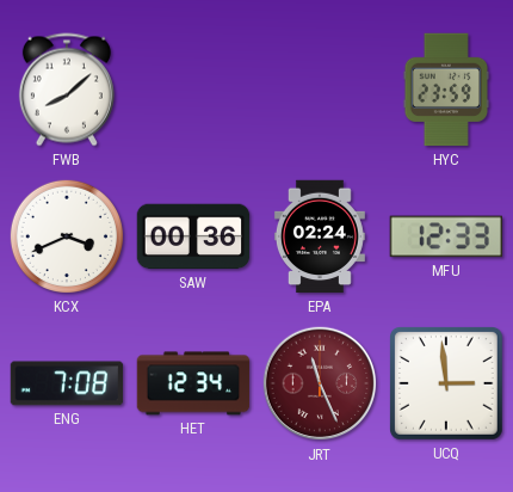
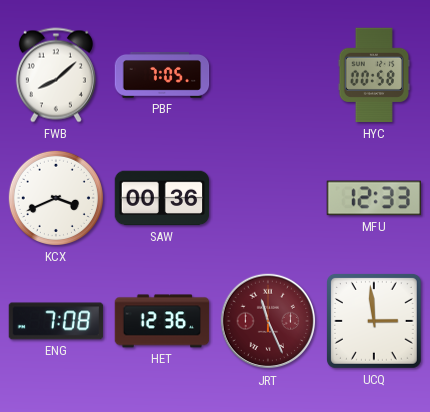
PBF: none -> 7:05 (162, 75)
HYC: 23:59 -> 00:58 (373, 75)
EPA: 02:24 -> none (320, 236)
HET: 12:34 -> 12:36 (162, 321)
